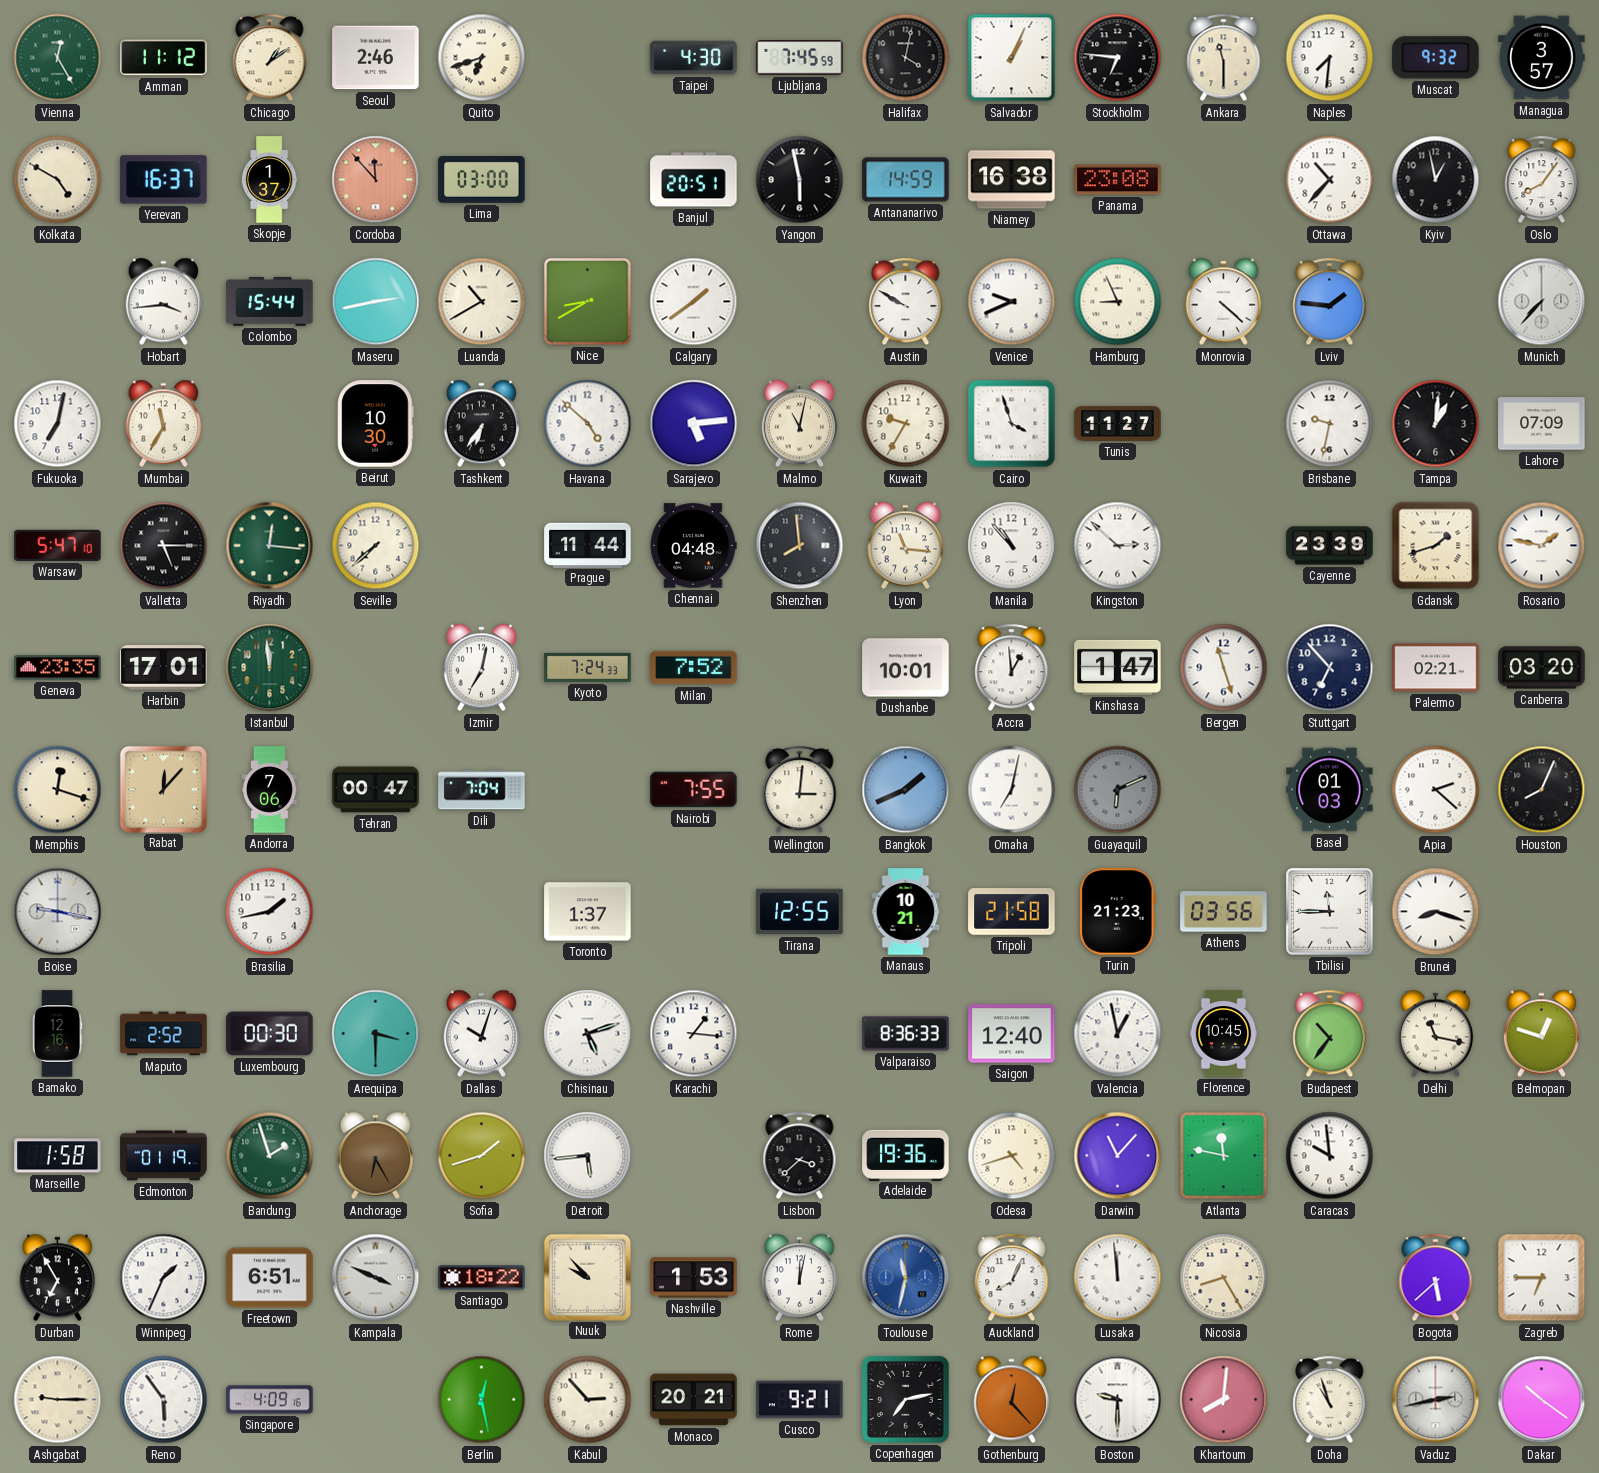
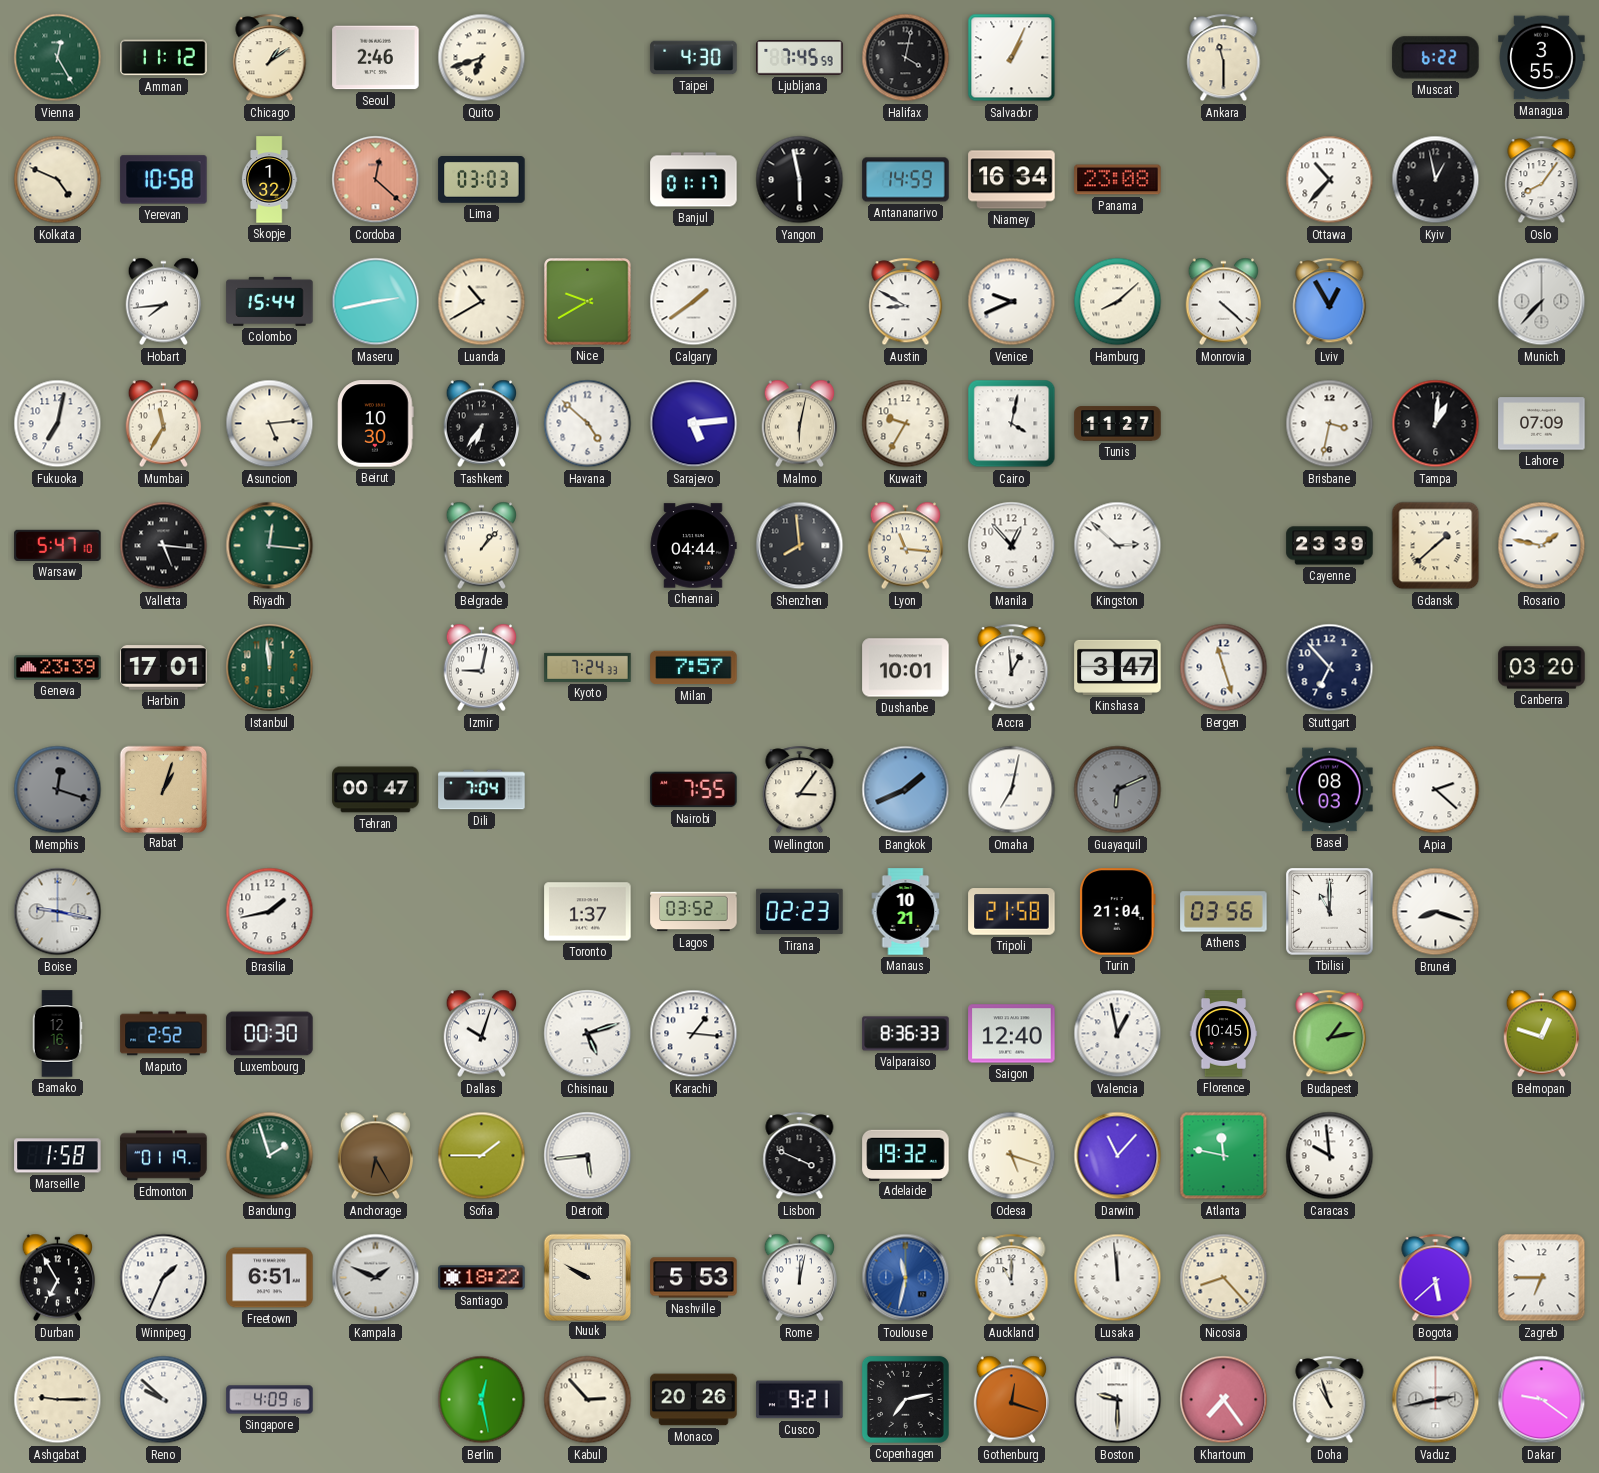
Stockholm: 6:46 -> none (1118, 58)
Naples: 7:31 -> none (1330, 58)
Muscat: 9:32 -> 6:22 (1436, 58)
Managua: 3:57 -> 3:55 (1542, 58)
Kolkata: 4:50 -> 4:49 (58, 180)
Yerevan: 16:37 -> 10:58 (164, 180)
Skopje: 1:37 -> 1:32 (269, 180)
Cordoba: 11:53 -> 12:22 (376, 180)
Lima: 03:00 -> 03:03 (482, 180)
Banjul: 20:51 -> 01:17 (694, 180)
Niamey: 16:38 -> 16:34 (1012, 180)
Hobart: 3:44 -> 7:44 (164, 302)
Nice: 8:40 -> 9:40 (588, 302)
Austin: 9:50 -> 8:50 (906, 302)
Hamburg: 8:56 -> 8:08 (1118, 302)
Lviv: 1:46 -> 12:55 (1330, 302)
Asuncion: none -> 5:14 (270, 424)
Malmo: 11:02 -> 6:02 (800, 424)
Cairo: 3:57 -> 4:02 (1012, 424)
Brisbane: 9:32 -> 3:32 (1330, 424)
Valletta: 5:15 -> 5:16 (164, 546)
Seville: 7:38 -> none (376, 546)
Belgrade: none -> 1:07 (482, 546)
Prague: 11:44 -> none (588, 545)
Chennai: 04:48 -> 04:44 (693, 546)
Manila: 10:53 -> 12:53 (1012, 546)
Gdansk: 1:42 -> 1:38 (1436, 546)
Geneva: 23:35 -> 23:39 (58, 668)
Izmir: 7:02 -> 9:02 (482, 668)
Milan: 7:52 -> 7:57 (694, 668)
Kinshasa: 1:47 -> 3:47 (1118, 667)
Palermo: 02:21 -> none (1436, 668)
Memphis dial: cream -> grey (58, 790)
Rabat: 12:07 -> 1:03 (163, 789)
Andorra: 7:06 -> none (270, 790)
Wellington: 3:01 -> 3:06 (800, 790)
Basel: 01:03 -> 08:03 (1330, 790)
Houston: 8:04 -> none (1542, 790)
Lagos: none -> 03:52 (694, 912)
Tirana: 12:55 -> 02:23 (800, 912)
Turin: 21:23 -> 21:04 (1118, 912)
Tbilisi: 11:45 -> 11:00 (1330, 912)
Arequipa: 3:30 -> none (376, 1034)
Budapest: 10:36 -> 1:13 (1330, 1034)
Delhi: 11:17 -> none (1436, 1034)
Sofia: 1:42 -> 1:45 (482, 1156)
Lisbon: 3:38 -> 3:49 (800, 1156)
Adelaide: 19:36 -> 19:32 (906, 1155)
Odesa: 4:42 -> 5:18 (1012, 1156)
Kampala: 3:49 -> 1:49 (376, 1278)
Nuuk: 9:53 -> 9:50 (587, 1277)
Nashville: 1:53 -> 5:53 (694, 1278)
Auckland: 8:04 -> 11:00 (1012, 1278)
Nicosia: 8:25 -> 8:23 (1224, 1278)
Reno: 5:54 -> 9:52 (164, 1400)
Monaco: 20:21 -> 20:26 (694, 1400)
Gothenburg: 12:23 -> 12:18 (1012, 1400)
Khartoum: 8:01 -> 7:24 (1224, 1400)
Dakar: 10:21 -> 9:21 (1542, 1400)
